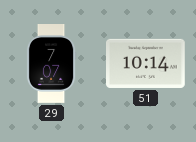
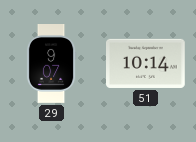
29: 7:07 -> 9:07 (51, 64)
